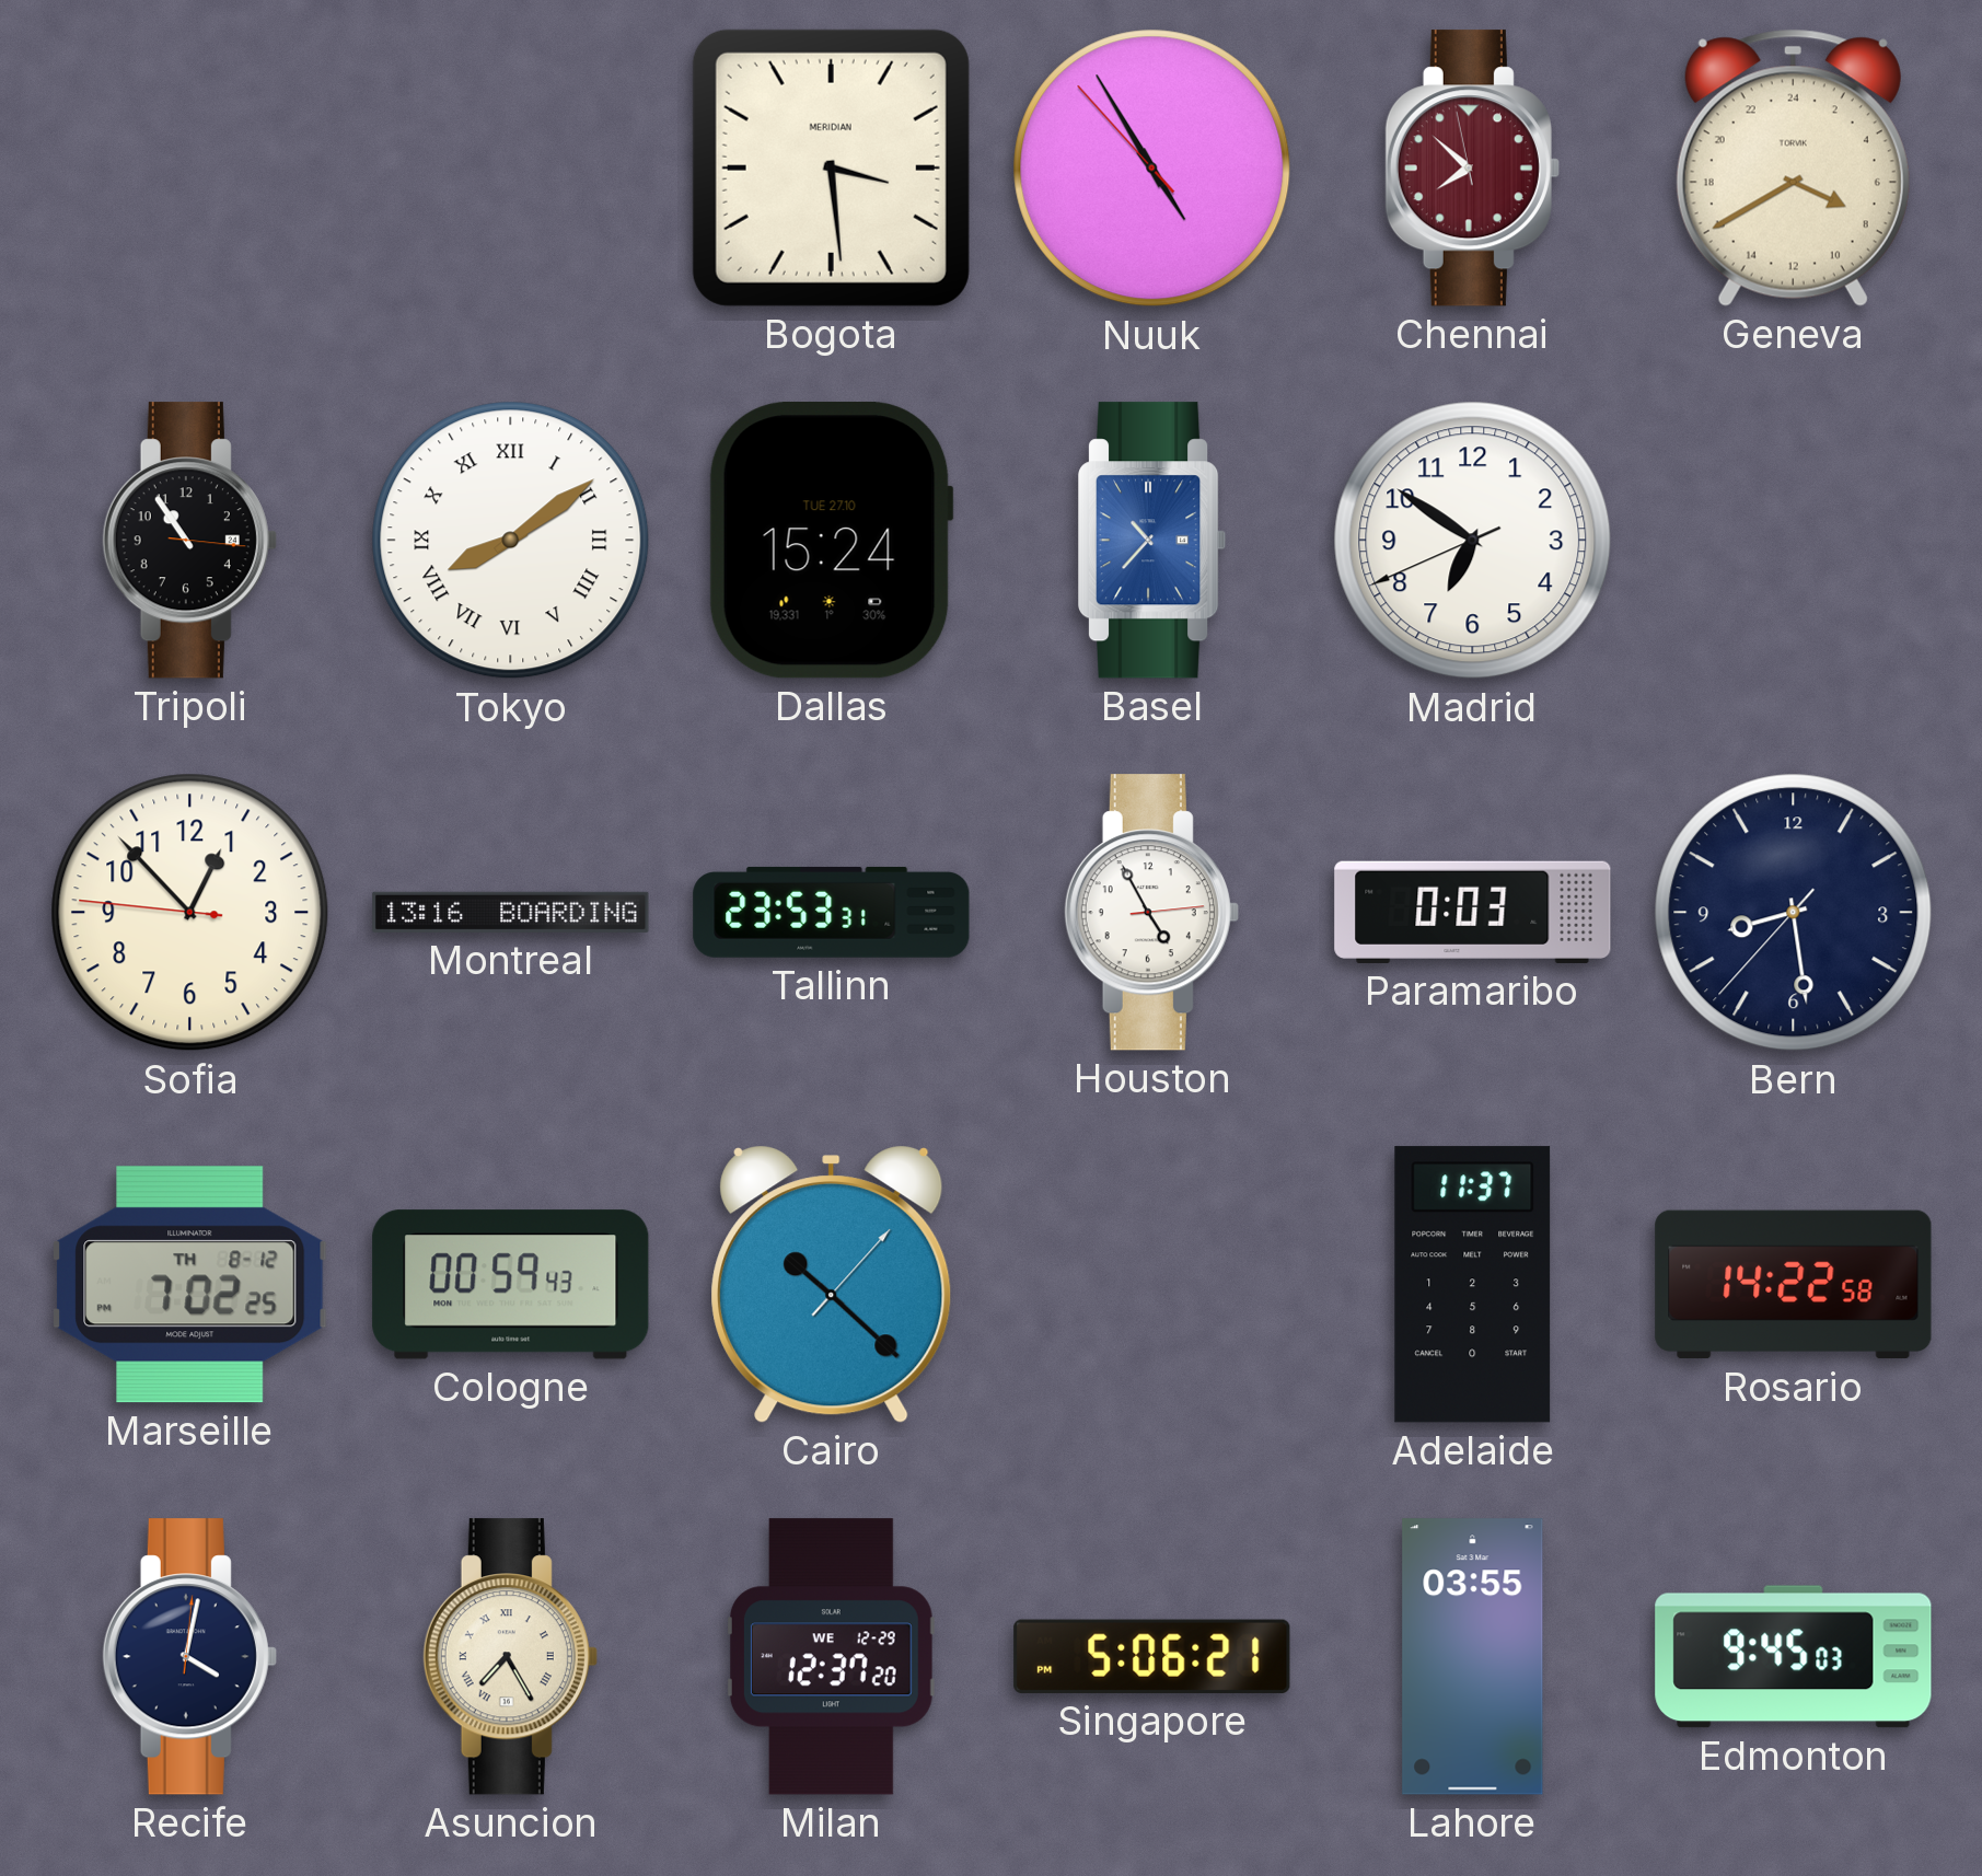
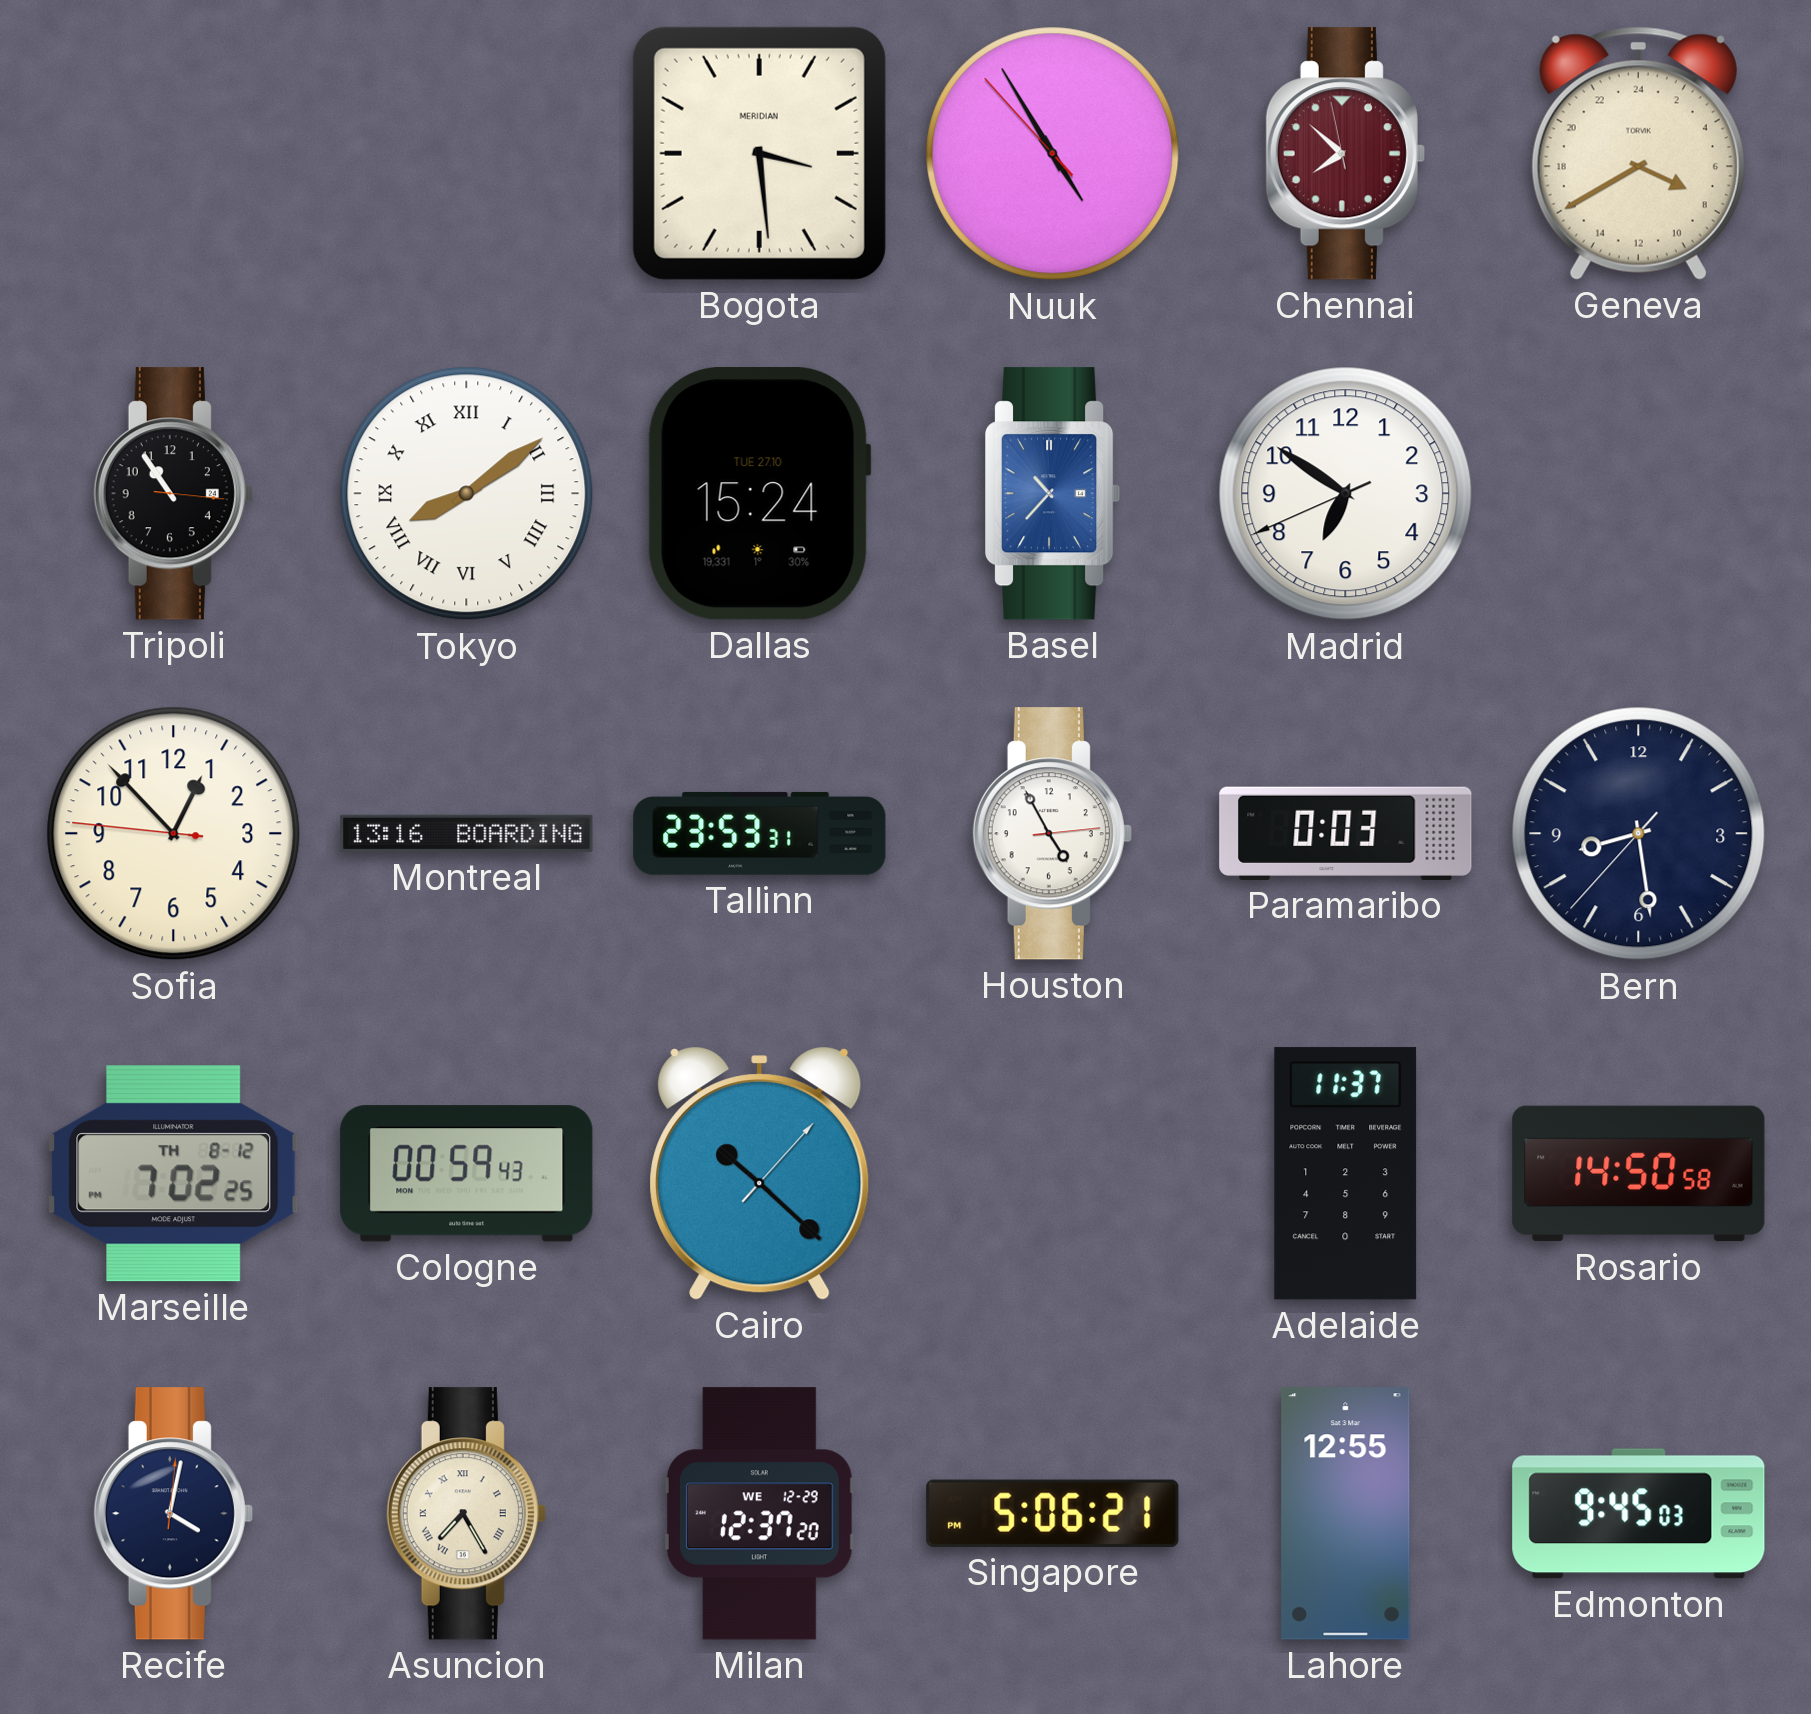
Rosario: 14:22 -> 14:50 (1639, 1174)
Lahore: 03:55 -> 12:55 (1346, 1514)
